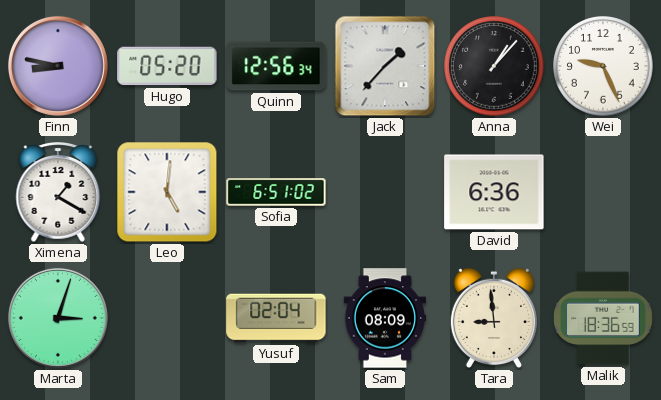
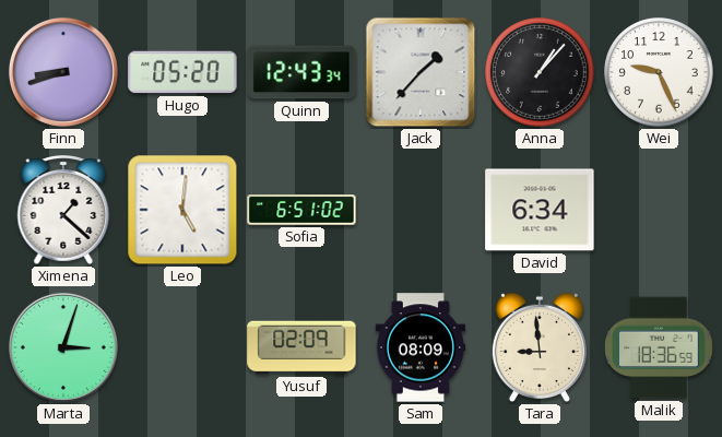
Finn: 8:47 -> 8:42 (63, 72)
Quinn: 12:56 -> 12:43 (301, 72)
Ximena: 1:20 -> 1:22 (63, 211)
David: 6:36 -> 6:34 (540, 210)
Yusuf: 02:04 -> 02:09 (301, 347)
